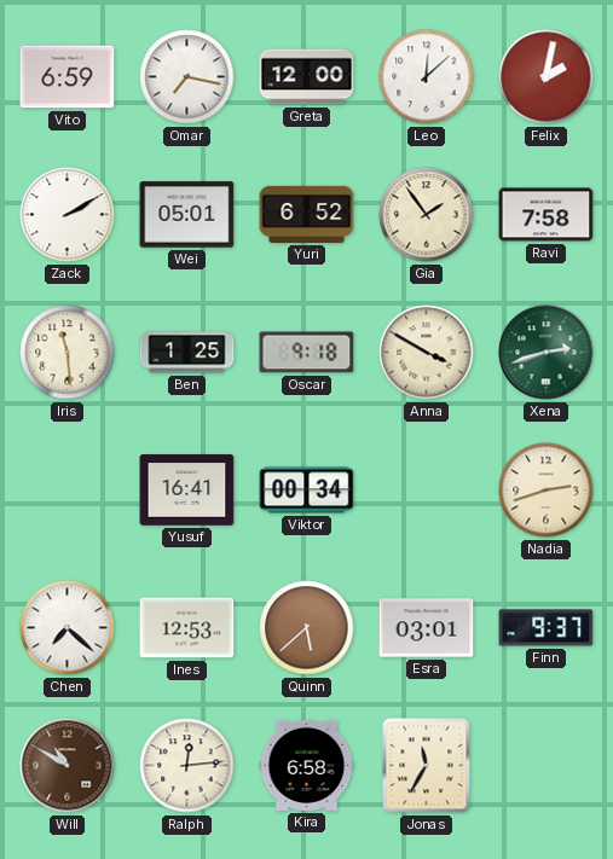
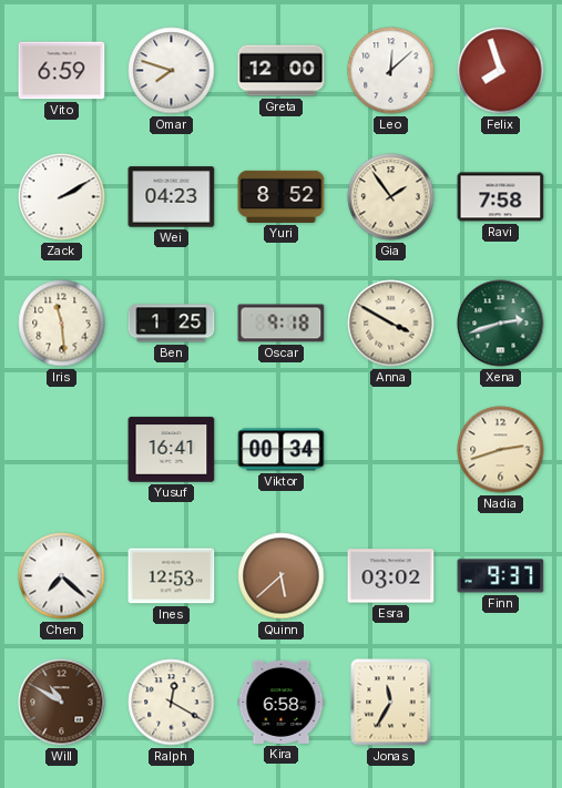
Omar: 7:17 -> 7:48 (172, 71)
Felix: 2:02 -> 7:57 (501, 71)
Wei: 05:01 -> 04:23 (172, 197)
Yuri: 6:52 -> 8:52 (282, 196)
Esra: 03:01 -> 03:02 (391, 576)
Ralph: 12:14 -> 12:20 (172, 703)
